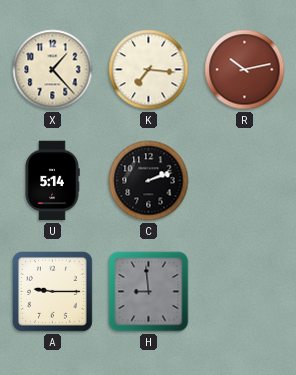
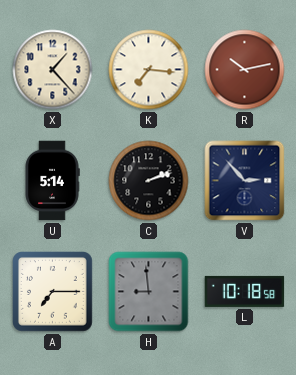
V: none -> 2:53 (245, 181)
A: 9:15 -> 7:15 (53, 292)
L: none -> 10:18 (245, 291)
